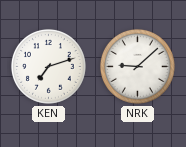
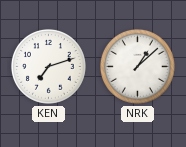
NRK: 9:08 -> 1:08 (137, 66)
